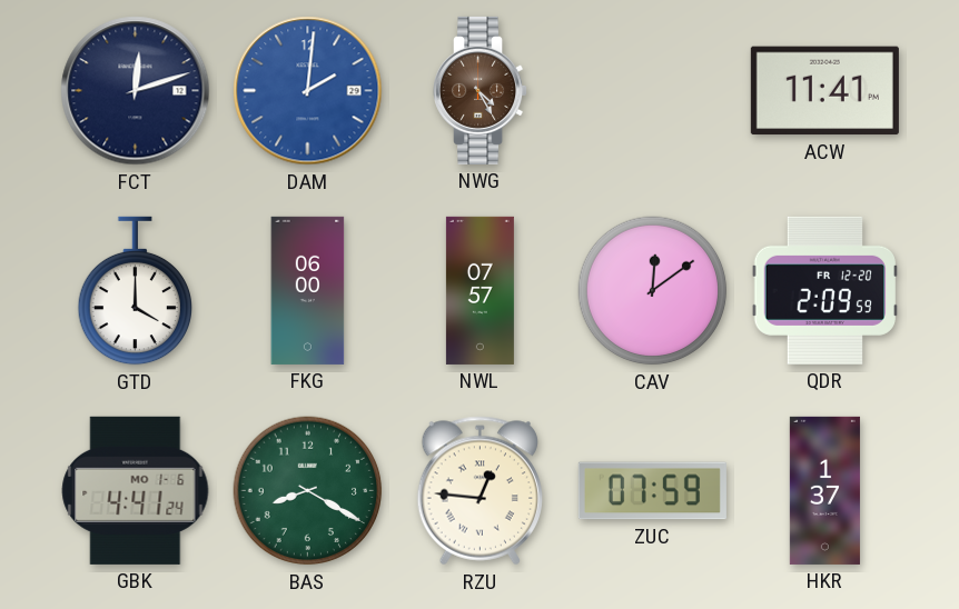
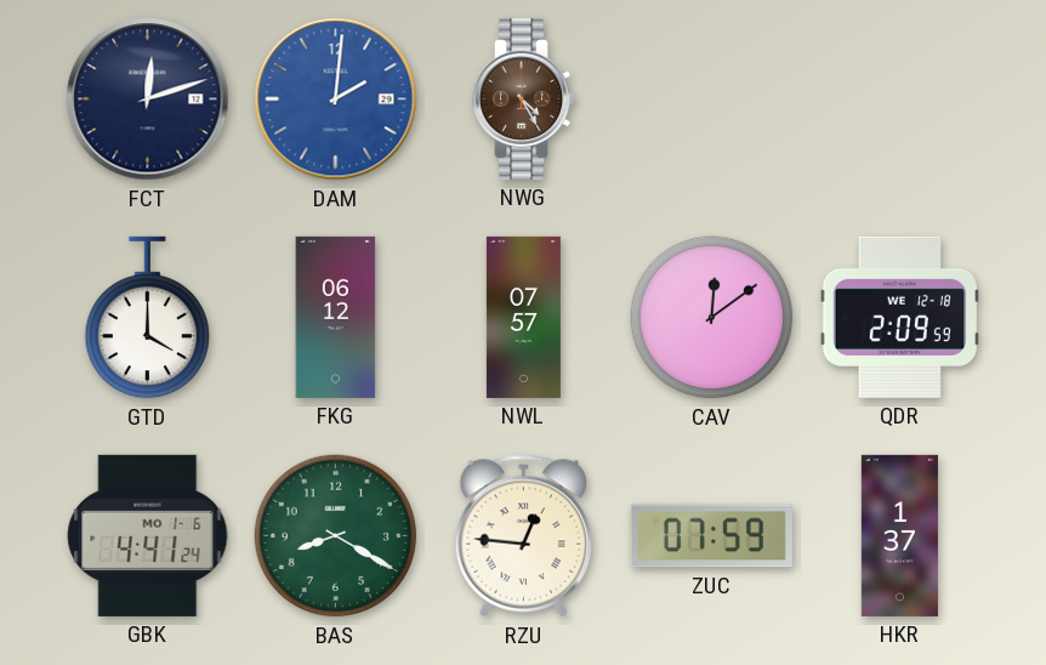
ACW: 11:41 -> none (824, 91)
FKG: 06:00 -> 06:12 (336, 317)
QDR date: FR 12-20 -> WE 12-18 (899, 317)
